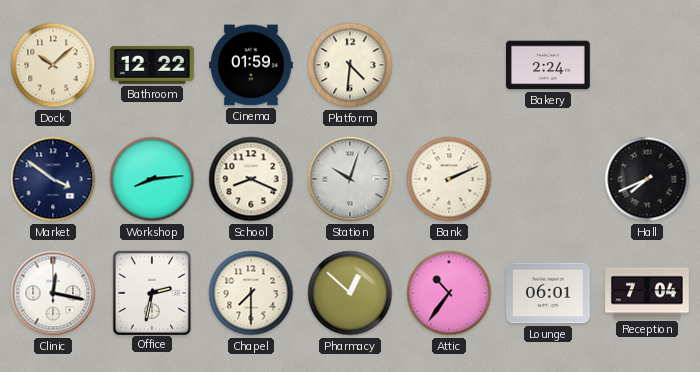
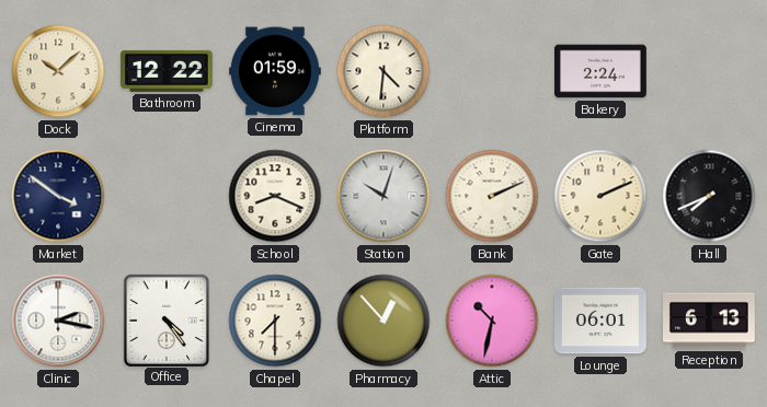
Workshop: 8:14 -> none (152, 179)
Gate: none -> 2:11 (600, 196)
Clinic: 12:17 -> 2:17 (58, 321)
Office: 2:32 -> 4:24 (165, 319)
Pharmacy: 12:52 -> 12:53 (383, 321)
Attic: 10:36 -> 10:32 (492, 321)
Reception: 7:04 -> 6:13 (710, 321)
